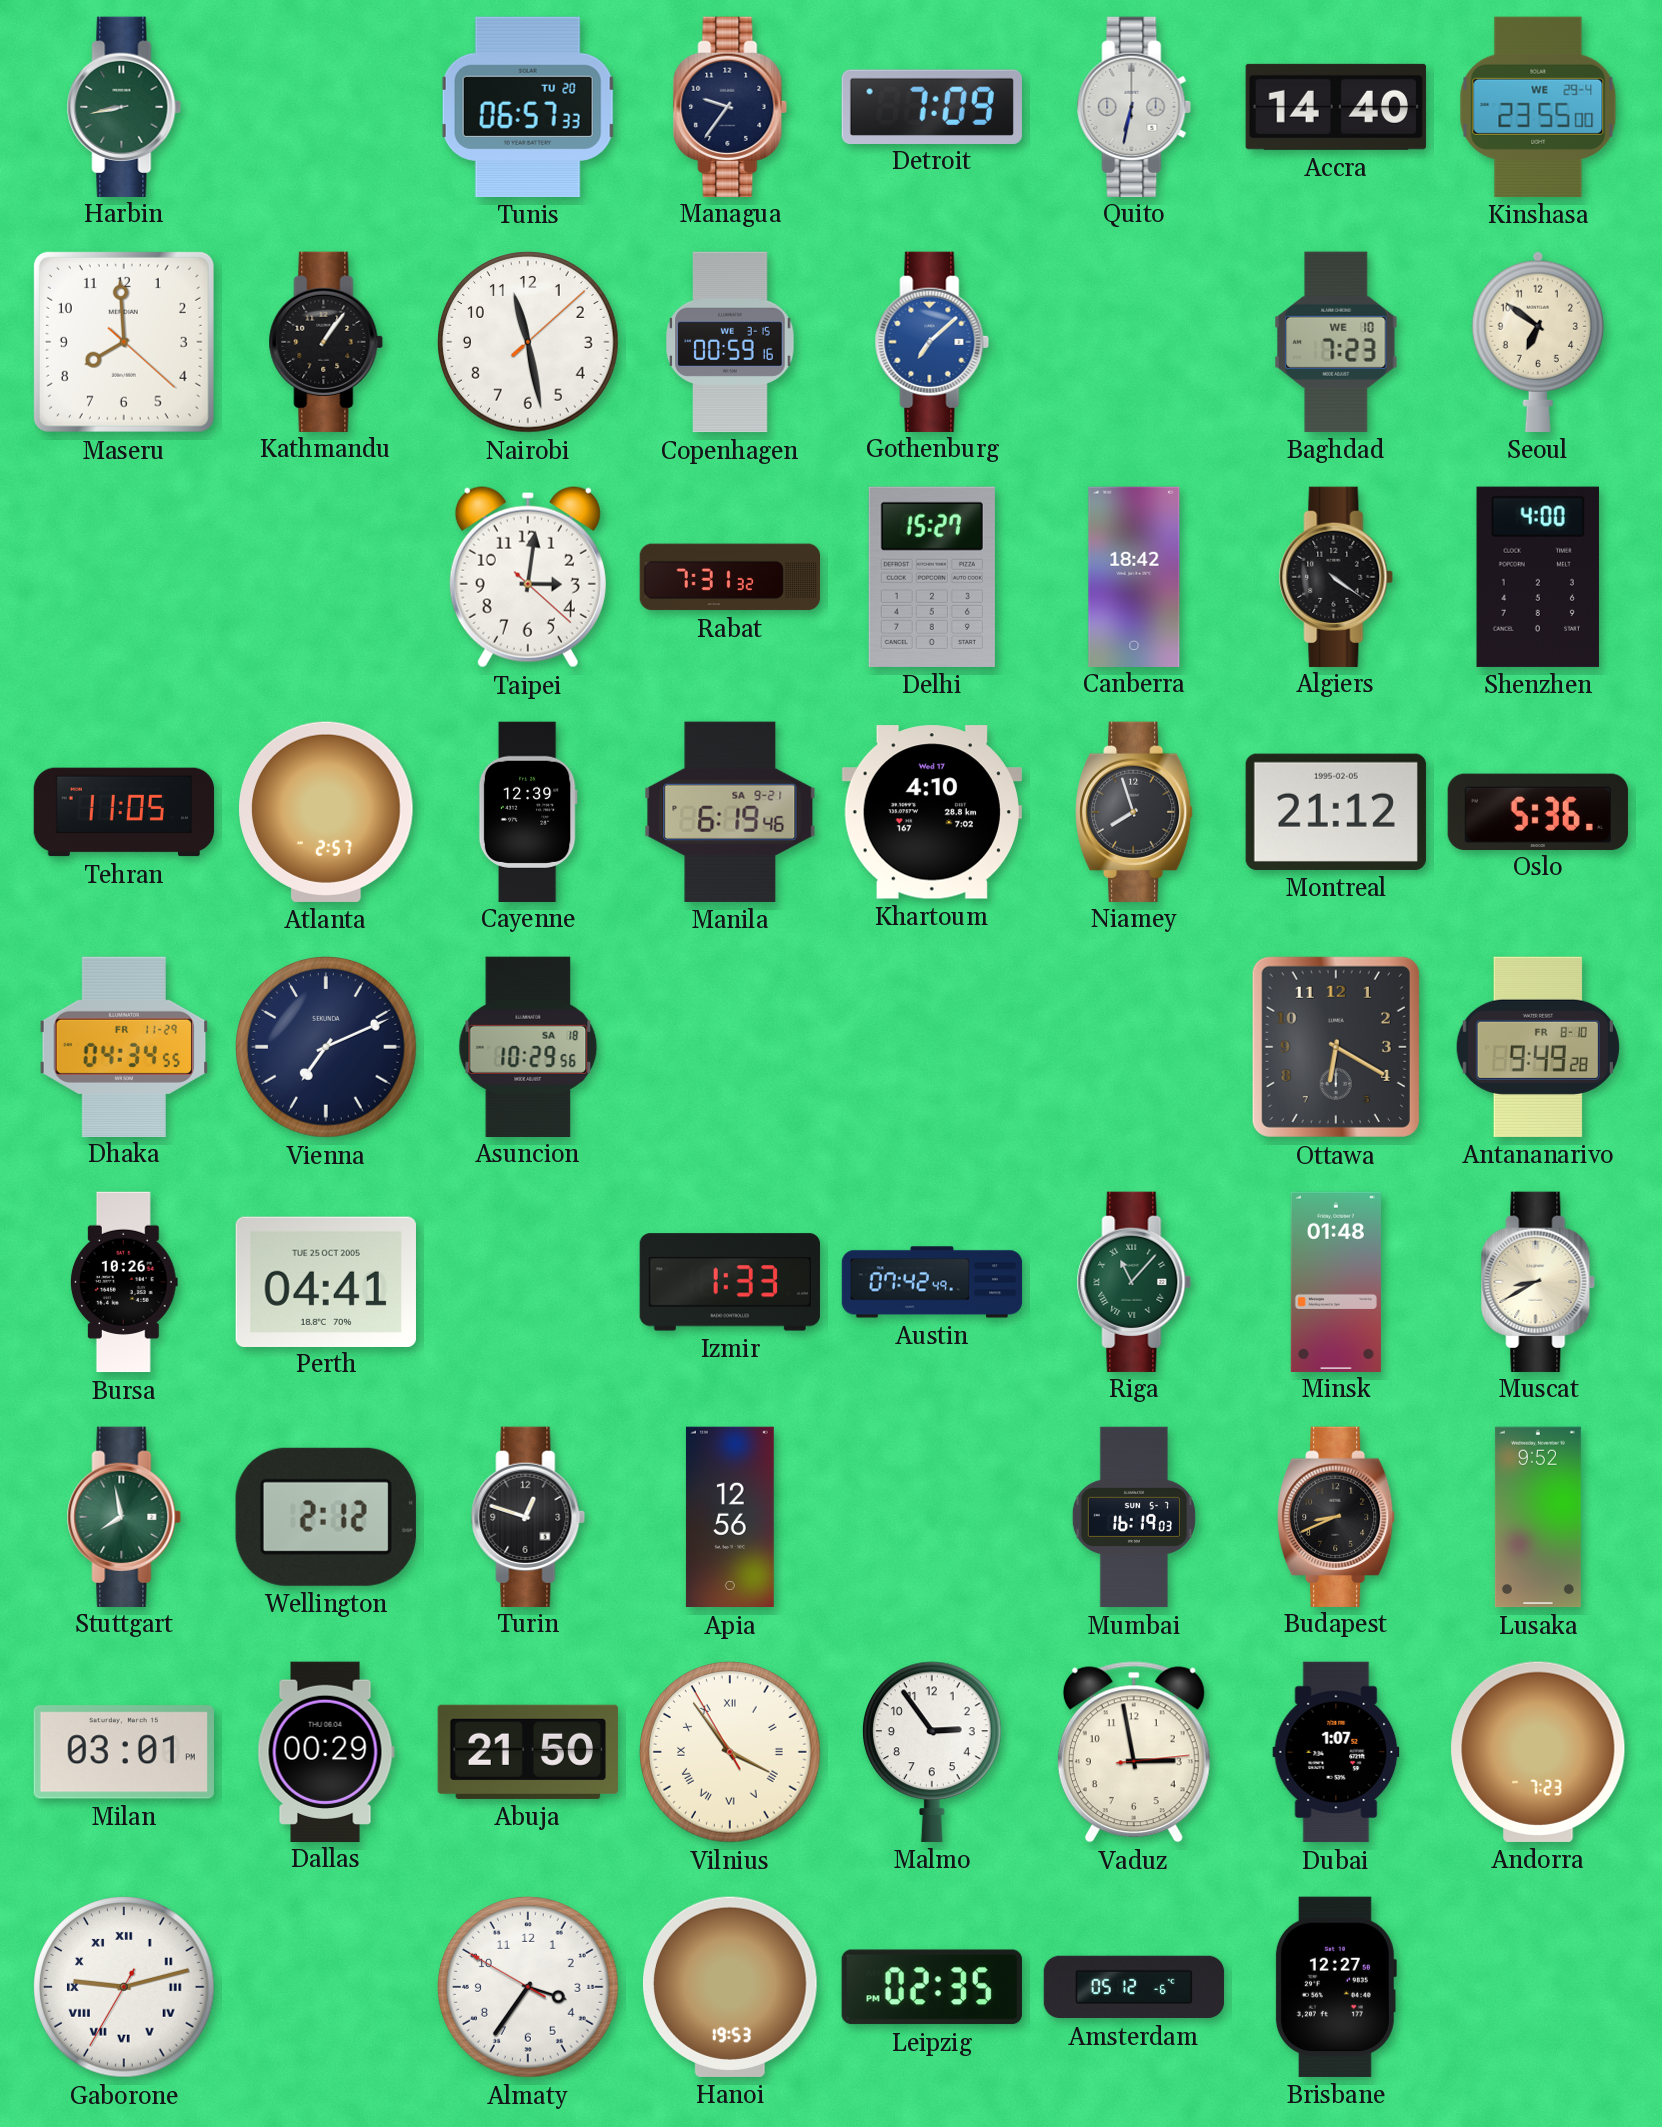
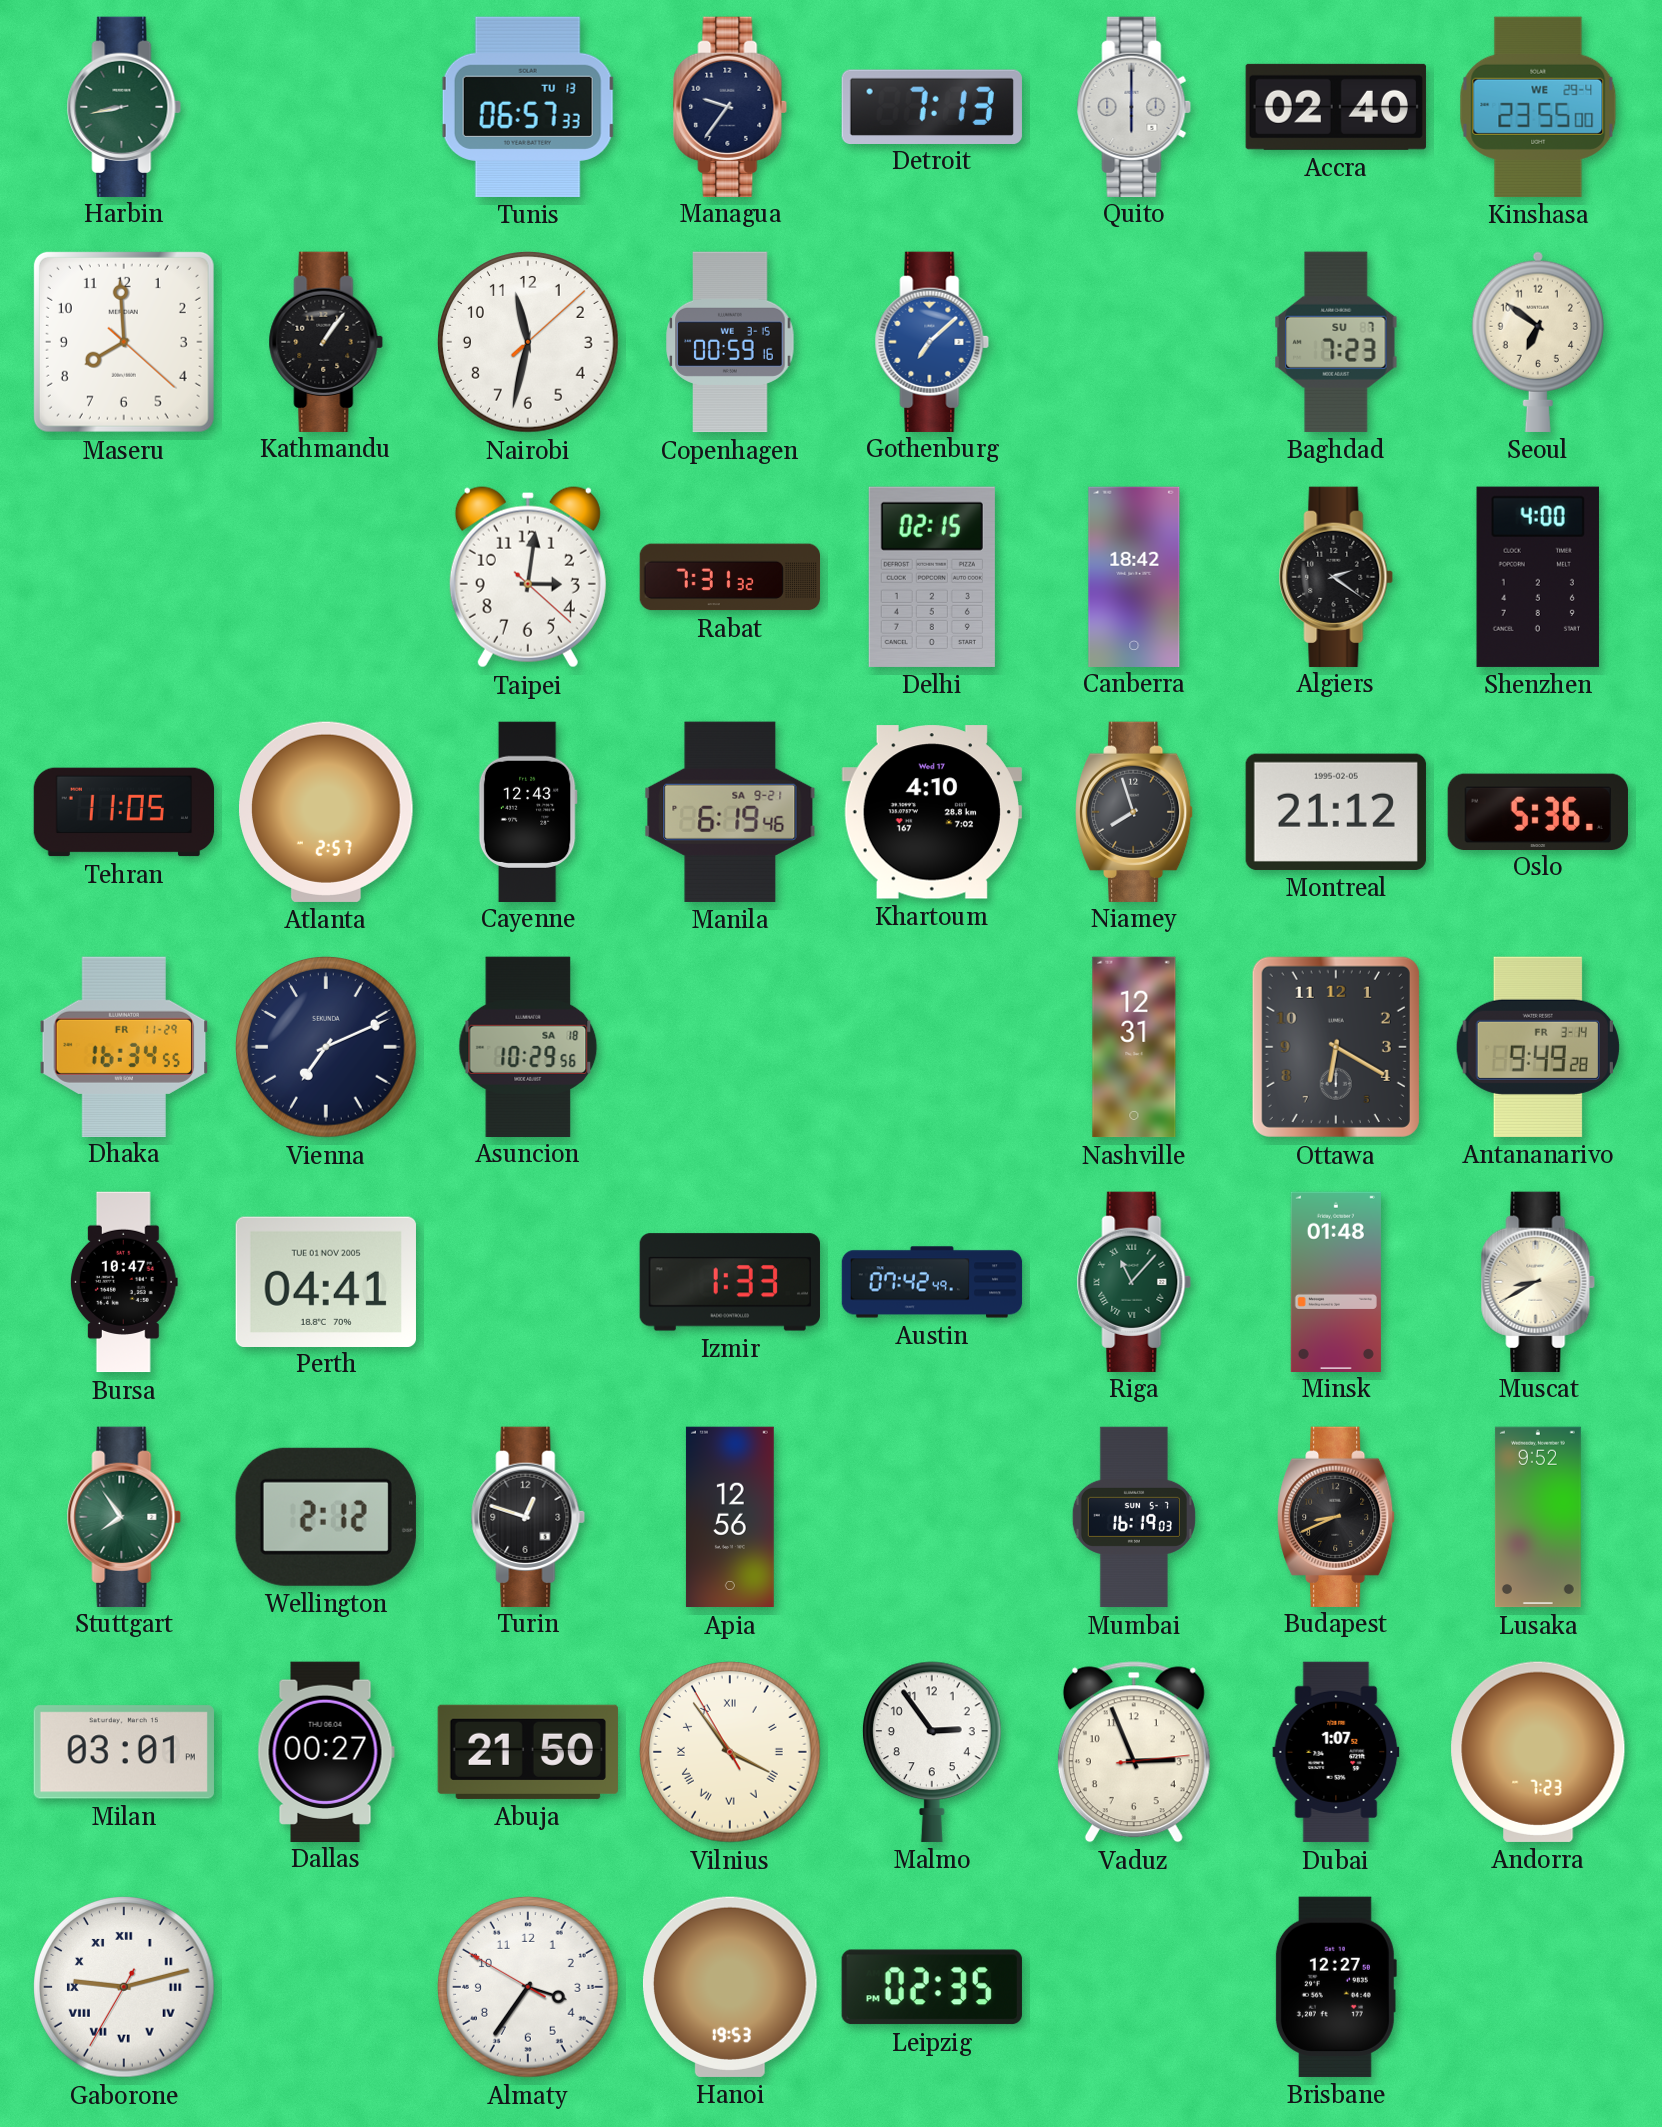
Tunis date: TU 20 -> TU 13 (528, 107)
Detroit: 7:09 -> 7:13 (932, 106)
Quito: 6:32 -> 6:00 (1134, 106)
Accra: 14:40 -> 02:40 (1336, 107)
Nairobi: 11:28 -> 11:32 (528, 342)
Baghdad date: WE 10 -> SU 7 (1336, 342)
Delhi: 15:27 -> 02:15 (932, 577)
Algiers: 4:21 -> 2:21 (1336, 576)
Cayenne: 12:39 -> 12:43 (528, 811)
Dhaka: 04:34 -> 16:34 (124, 1046)
Nashville: none -> 12:31 (1134, 1047)
Antananarivo date: FR 8-10 -> FR 3-14 (1538, 1047)
Bursa: 10:26 -> 10:47 (124, 1282)
Perth date: TUE 25 OCT 2005 -> TUE 01 NOV 2005 (326, 1281)
Stuttgart: 7:58 -> 7:54 (124, 1516)
Dallas: 00:29 -> 00:27 (326, 1751)
Vaduz: 2:58 -> 2:56 (1134, 1752)
Amsterdam: 05:12 -> none (1134, 1987)
